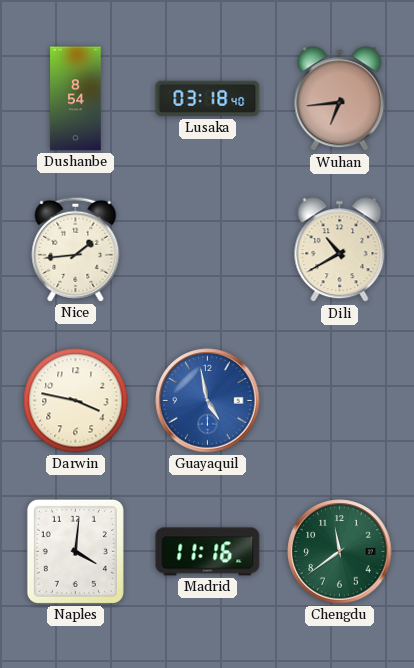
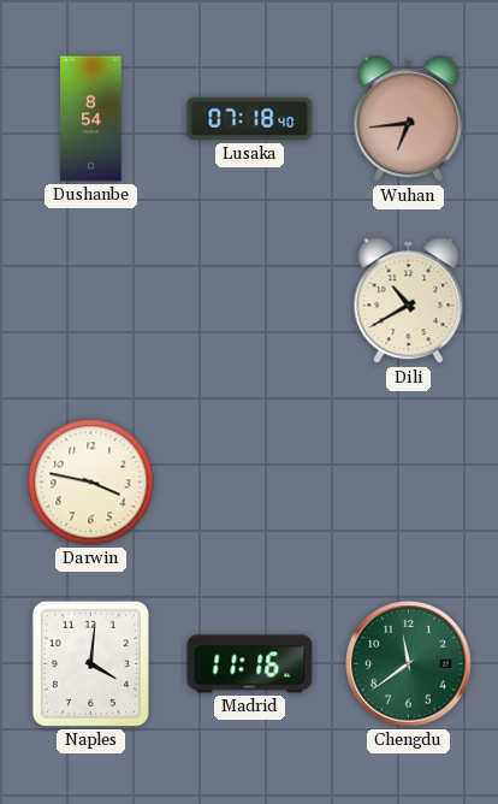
Lusaka: 03:18 -> 07:18 (250, 119)
Nice: 1:44 -> none (76, 249)
Guayaquil: 4:58 -> none (208, 401)
